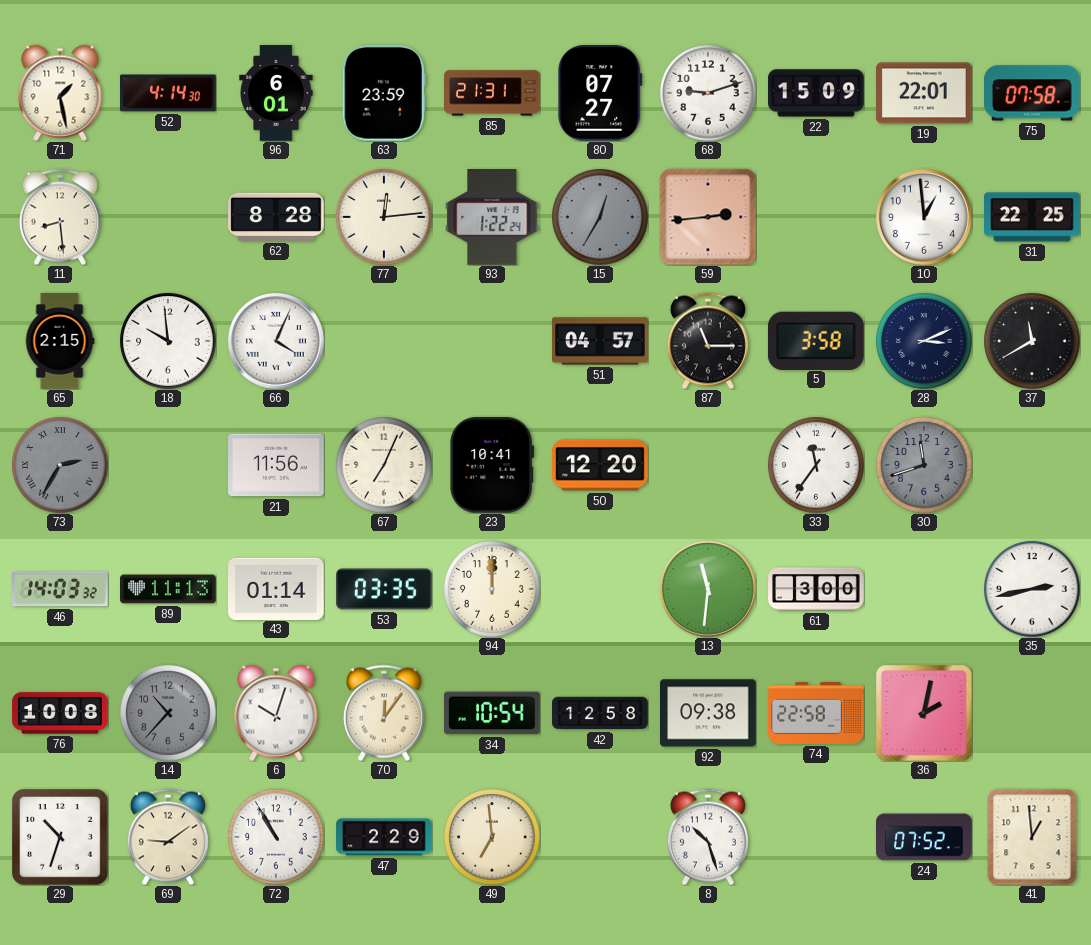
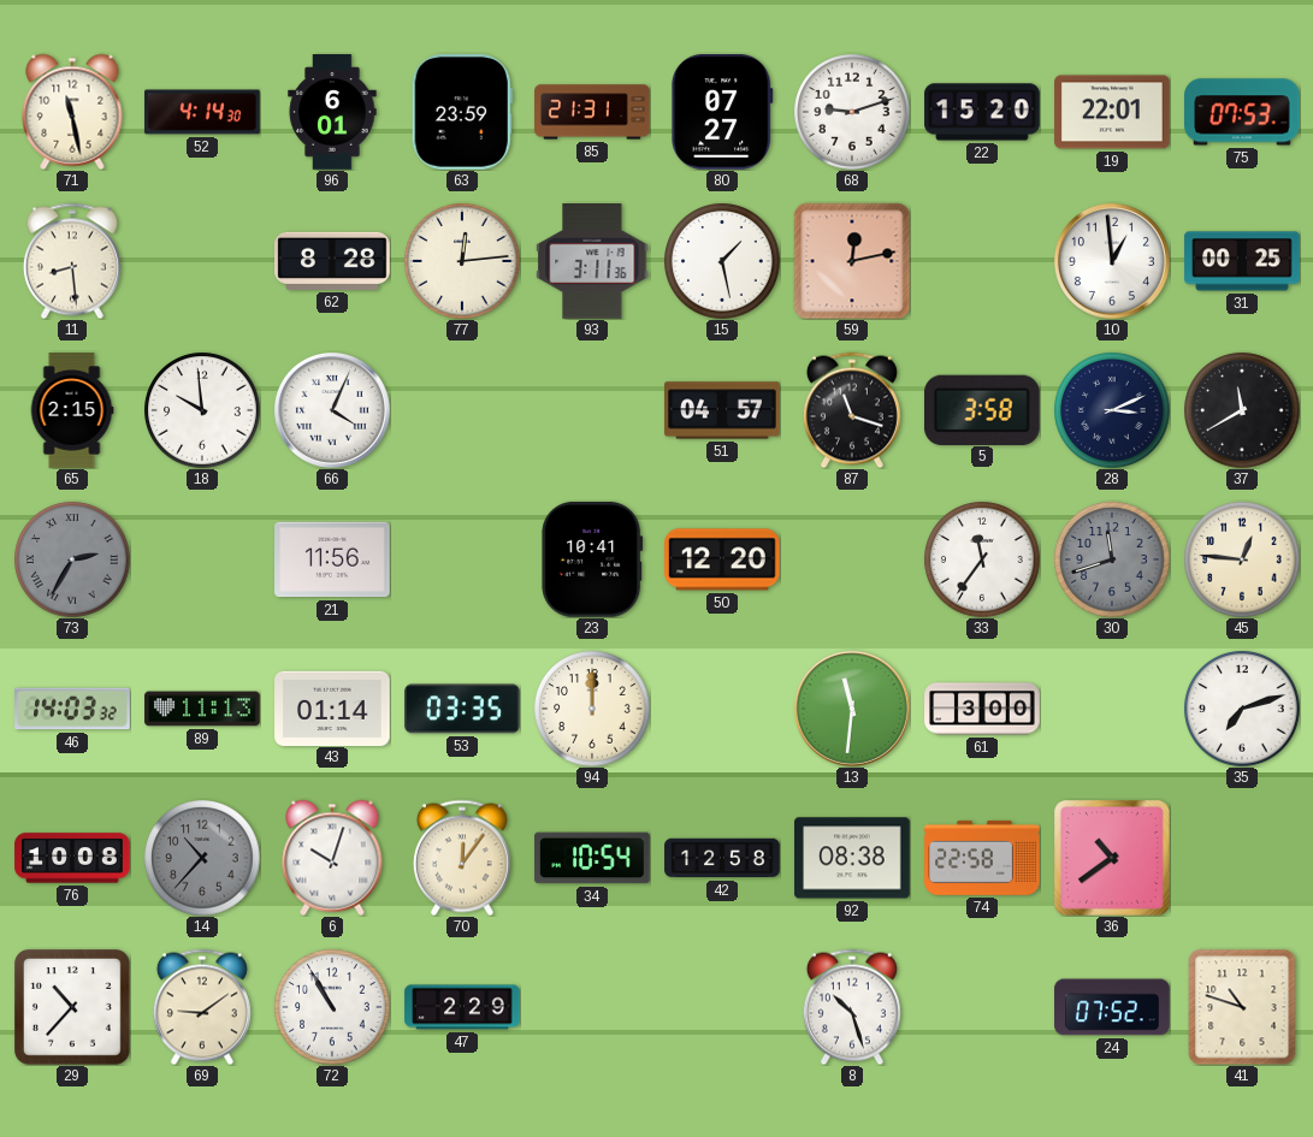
71: 1:28 -> 11:28 (72, 112)
22: 15:09 -> 15:20 (982, 112)
75: 07:58 -> 07:53 (1243, 112)
93: 1:22 -> 3:11 (592, 262)
15: 12:35 -> 1:28 (722, 261)
15 dial: grey -> white (722, 261)
59: 2:44 -> 12:13 (852, 261)
31: 22:25 -> 00:25 (1242, 261)
87: 11:15 -> 11:18 (852, 410)
67: 7:04 -> none (384, 465)
45: none -> 12:46 (1242, 559)
35: 2:43 -> 7:12 (1242, 709)
92: 09:38 -> 08:38 (852, 858)
36: 2:02 -> 10:39 (1113, 859)
29: 10:33 -> 10:37 (73, 1008)
49: 6:59 -> none (492, 837)
41: 12:59 -> 10:48 (1242, 1007)
